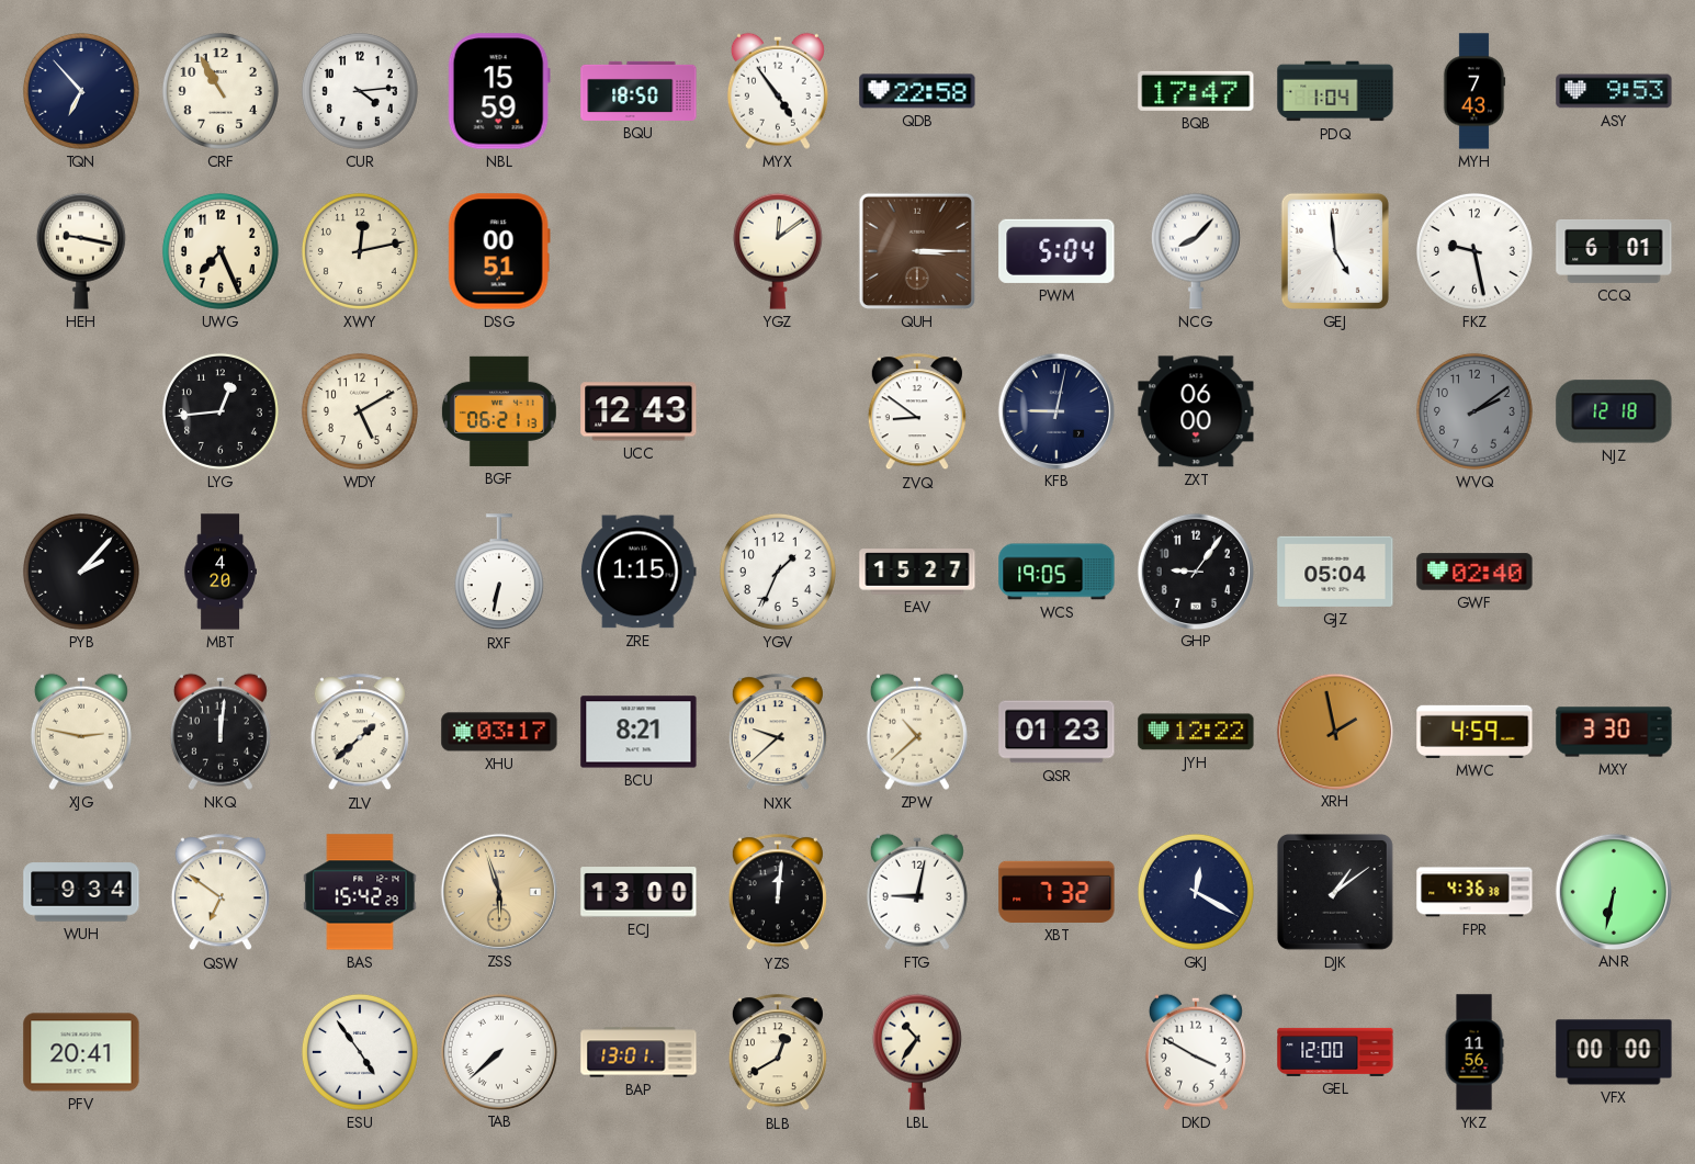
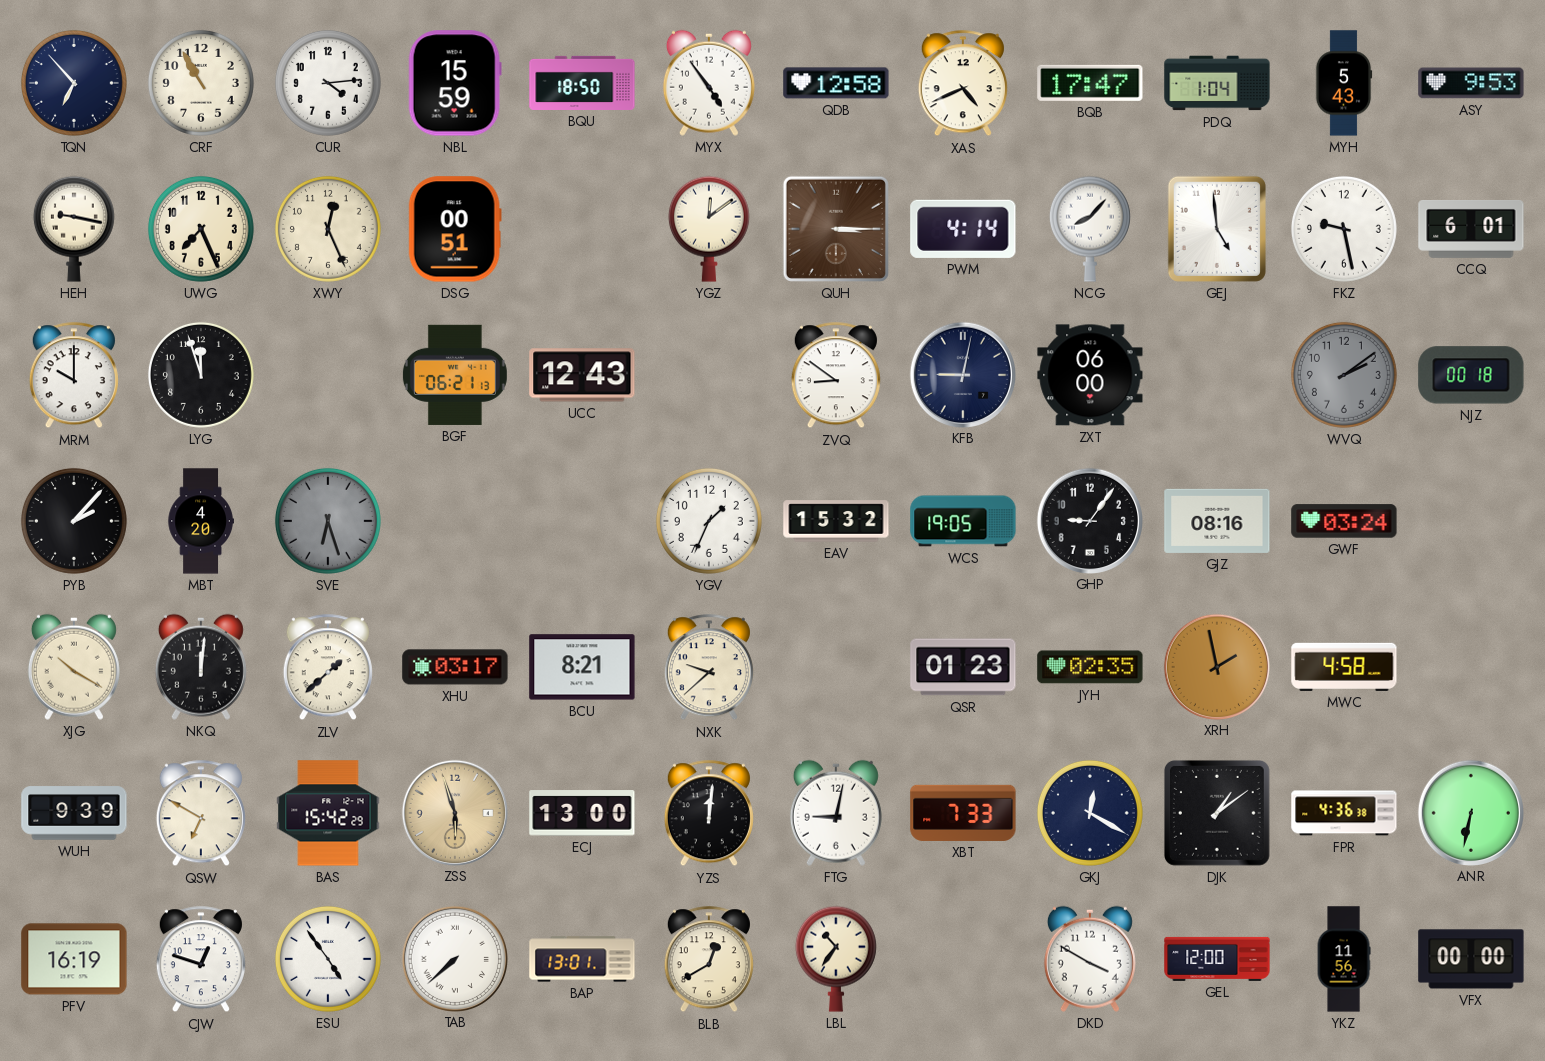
QDB: 22:58 -> 12:58 (836, 83)
XAS: none -> 4:41 (963, 84)
MYH: 7:43 -> 5:43 (1344, 83)
XWY: 12:13 -> 12:26 (328, 229)
PWM: 5:04 -> 4:14 (963, 229)
MRM: none -> 10:00 (74, 376)
LYG: 12:44 -> 11:57 (201, 375)
WDY: 5:10 -> none (360, 411)
NJZ: 12:18 -> 00:18 (1471, 375)
SVE: none -> 6:27 (328, 521)
RXF: 6:32 -> none (499, 573)
ZRE: 1:15 -> none (640, 572)
EAV: 15:27 -> 15:32 (836, 521)
GJZ: 05:04 -> 08:16 (1217, 521)
GWF: 02:40 -> 03:24 (1344, 521)
XJG: 2:47 -> 10:20 (74, 667)
ZPW: 10:38 -> none (917, 732)
JYH: 12:22 -> 02:35 (1090, 667)
MWC: 4:59 -> 4:58 (1344, 667)
MXY: 3:30 -> none (1614, 732)
WUH: 9:34 -> 9:39 (74, 813)
QSW: 6:51 -> 6:50 (201, 814)
XBT: 7:32 -> 7:33 (963, 813)
PFV: 20:41 -> 16:19 (74, 959)
CJW: none -> 12:48 (201, 960)
